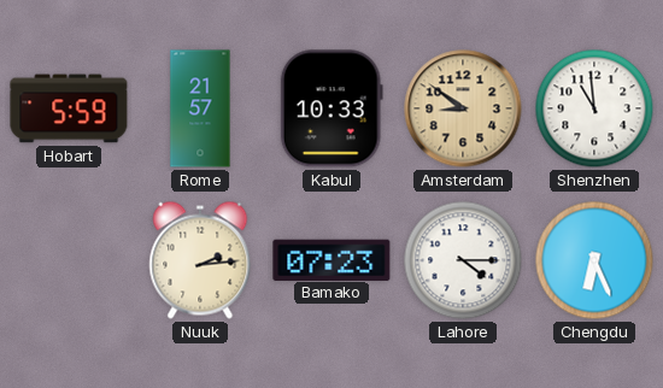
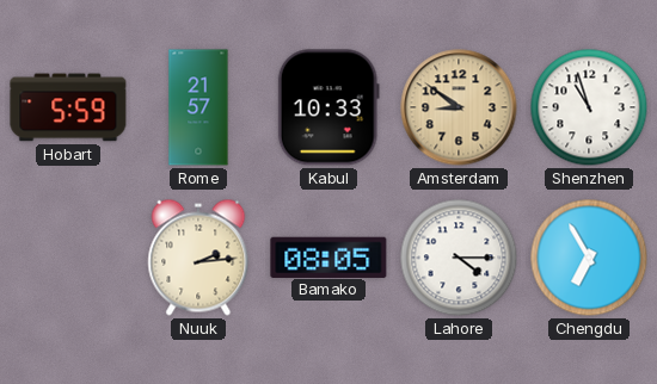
Shenzhen: 10:59 -> 10:57 (589, 107)
Bamako: 07:23 -> 08:05 (328, 256)
Chengdu: 6:26 -> 6:55 (589, 258)
